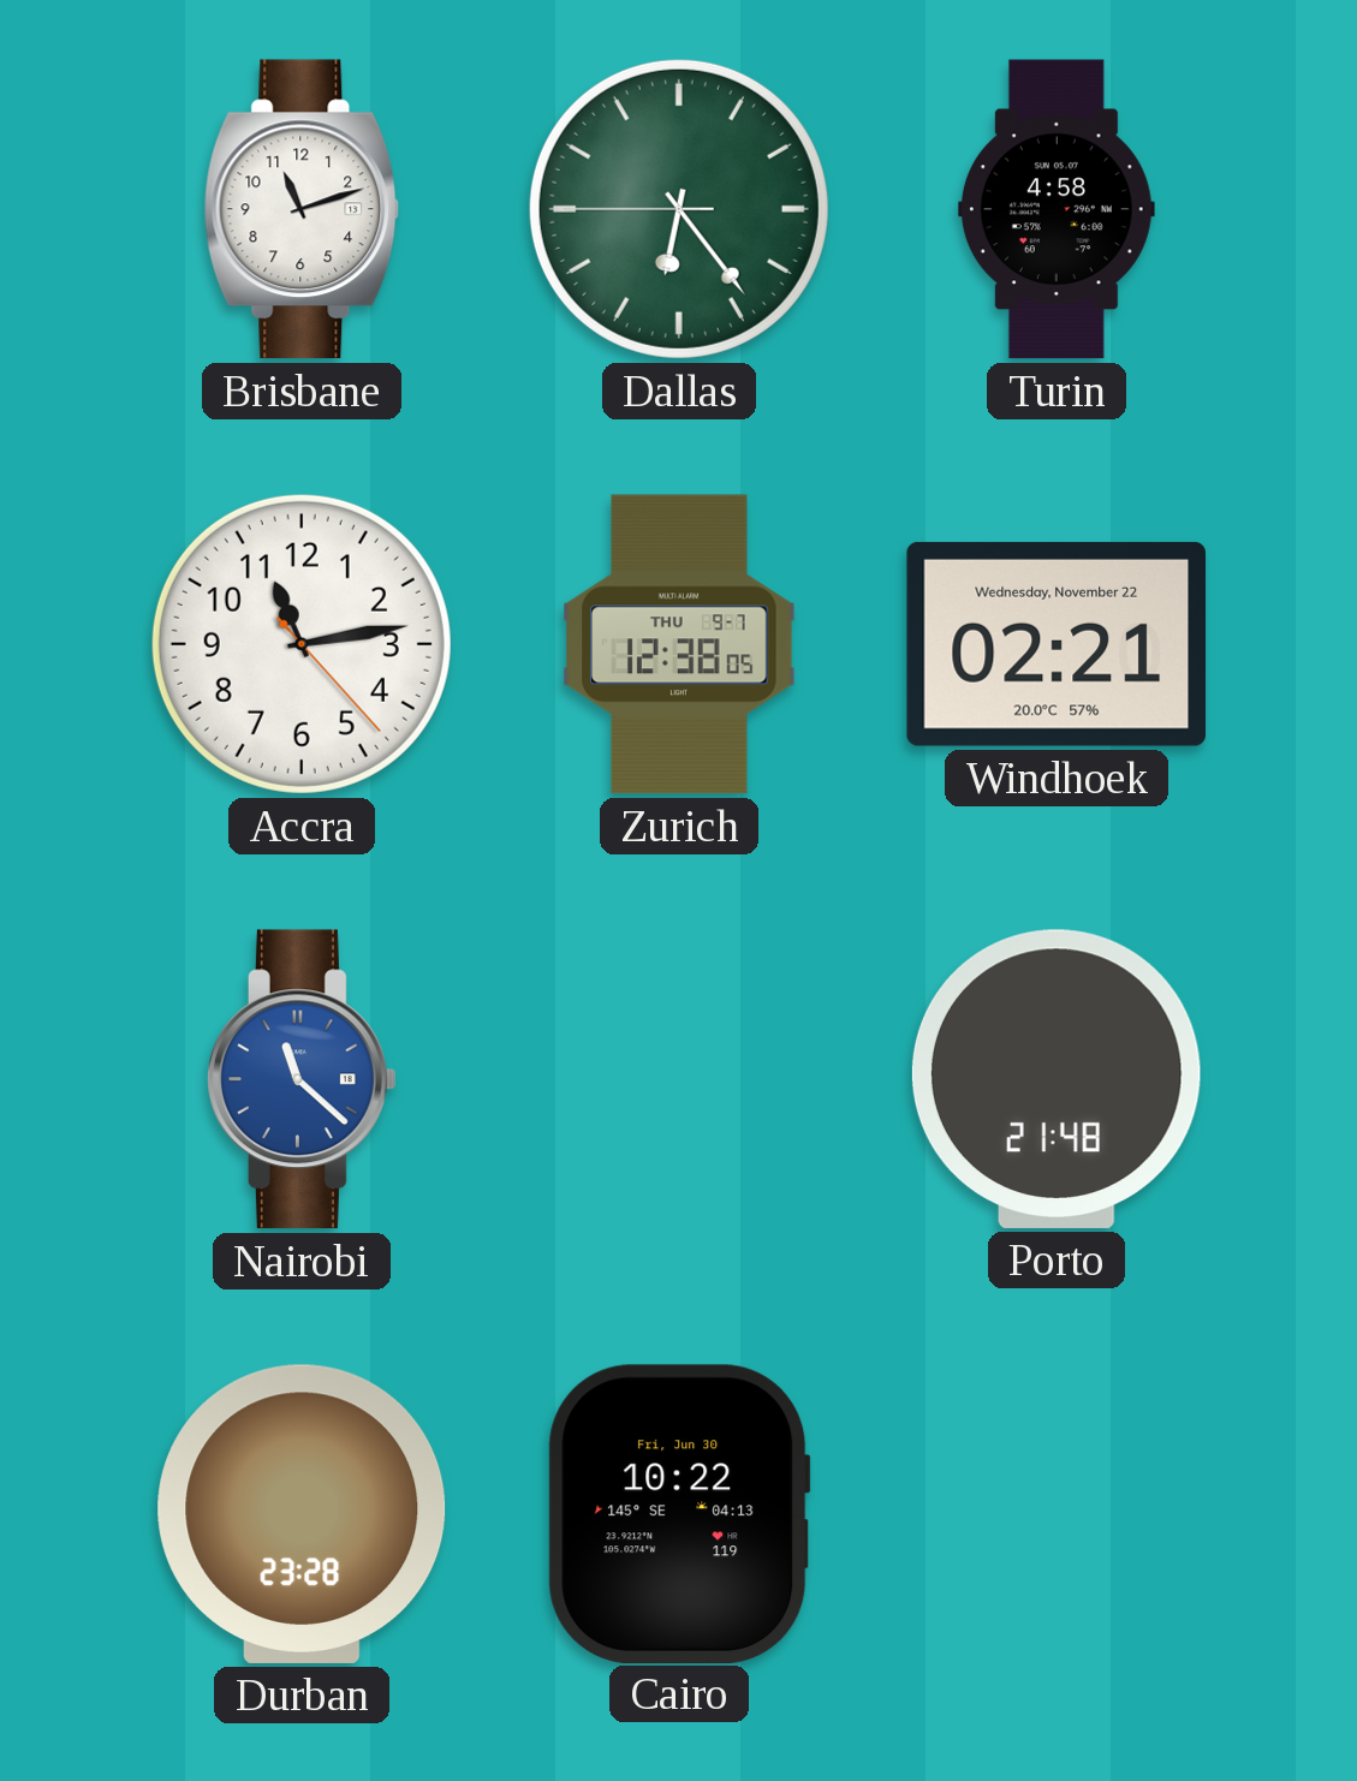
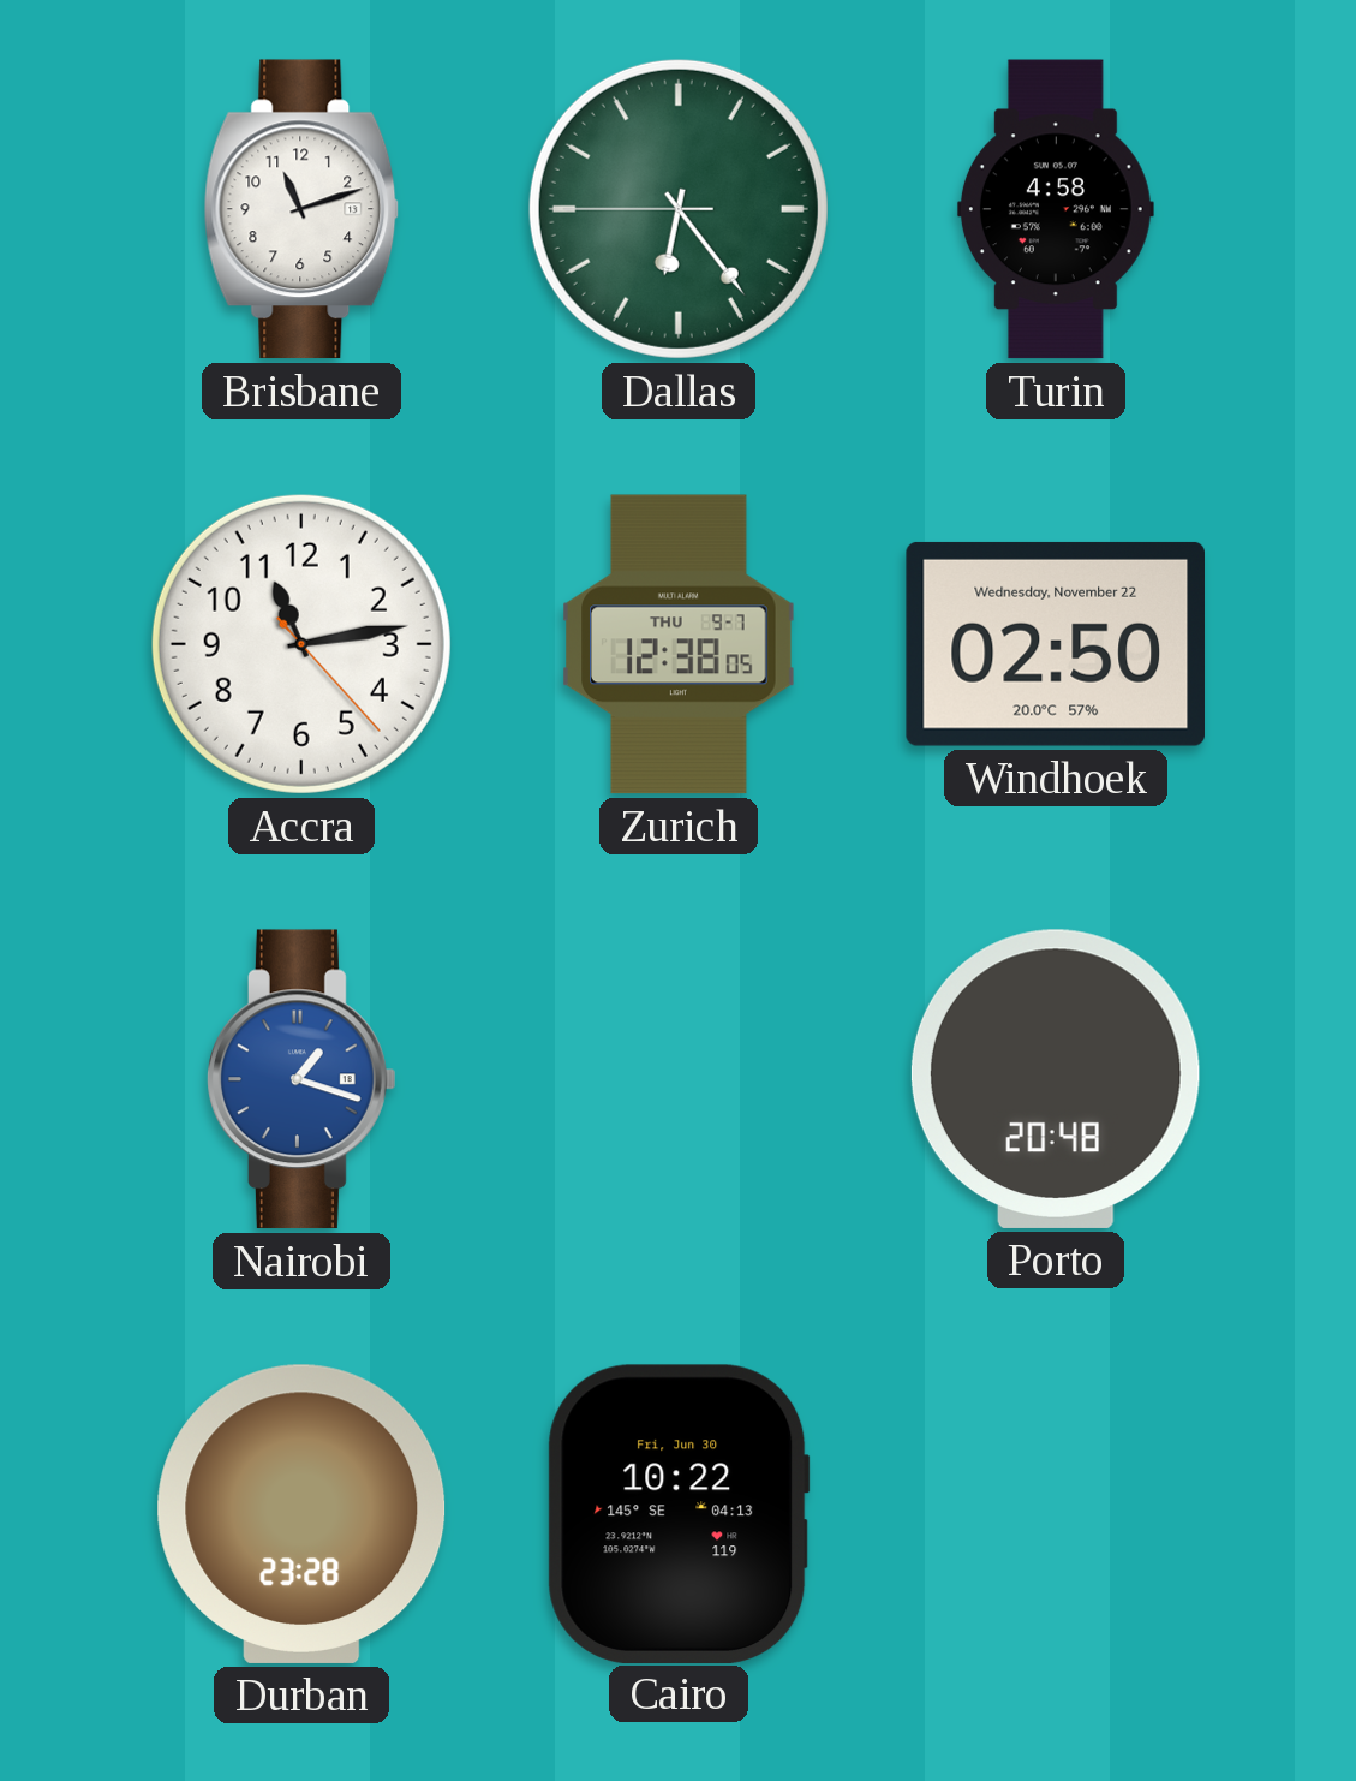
Windhoek: 02:21 -> 02:50 (1055, 644)
Nairobi: 11:22 -> 1:18 (303, 1079)
Porto: 21:48 -> 20:48 (1056, 1079)
